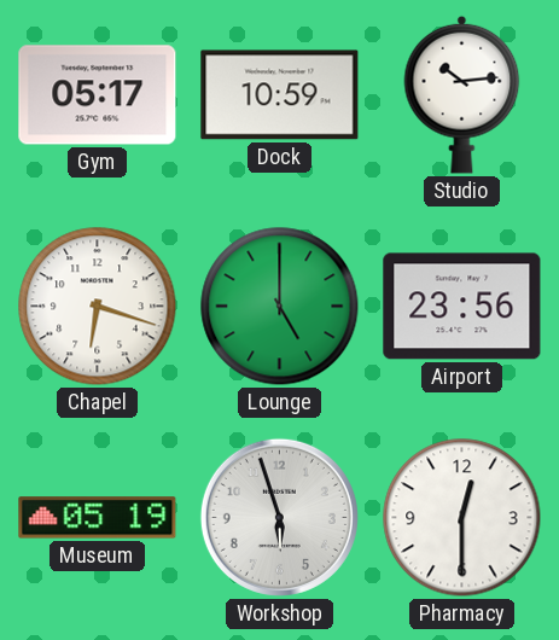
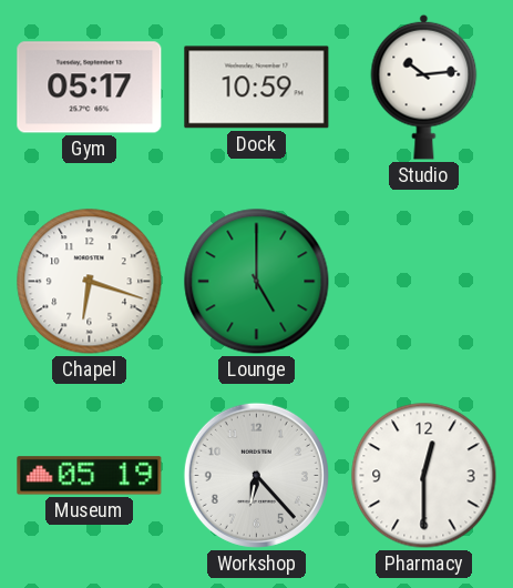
Airport: 23:56 -> none (462, 307)
Workshop: 5:57 -> 6:23 (256, 475)
